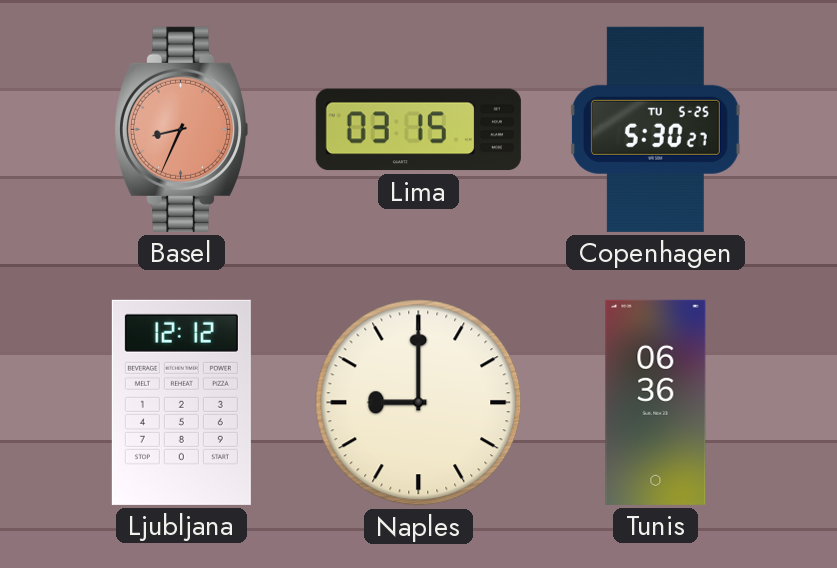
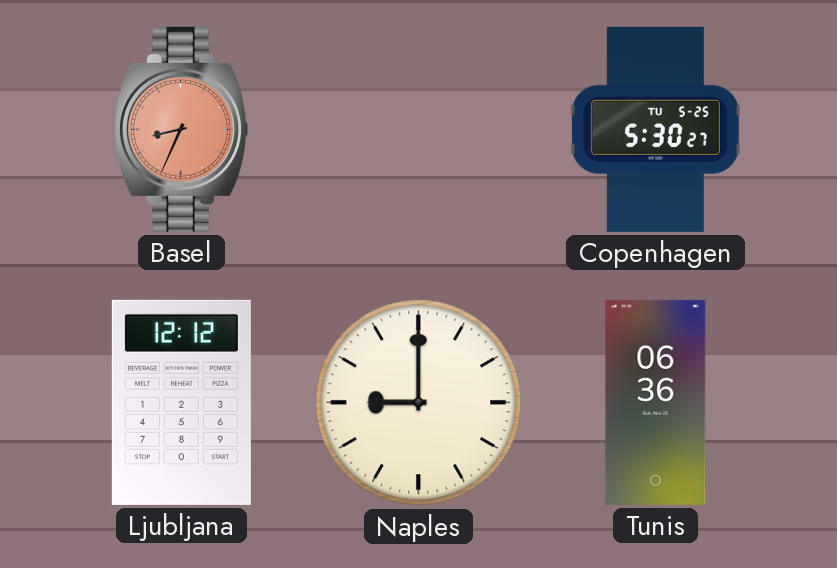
Lima: 03:15 -> none (418, 130)
